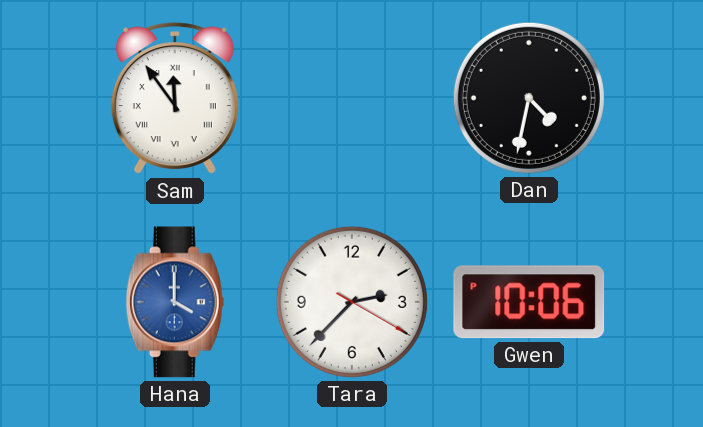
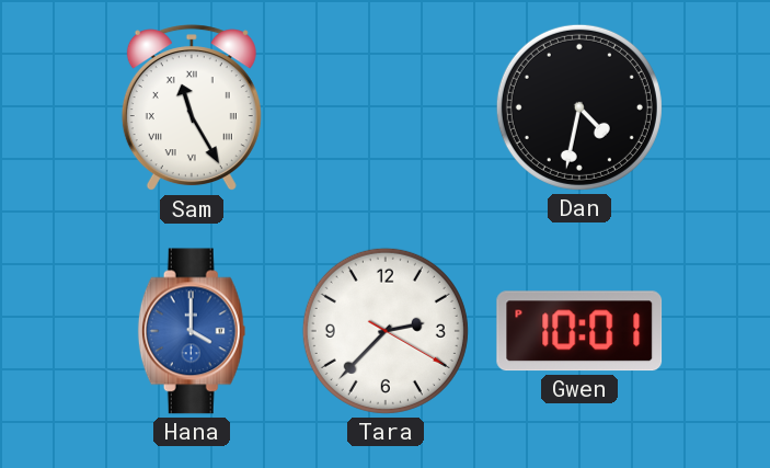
Sam: 11:54 -> 11:25 (192, 109)
Gwen: 10:06 -> 10:01 (579, 331)
